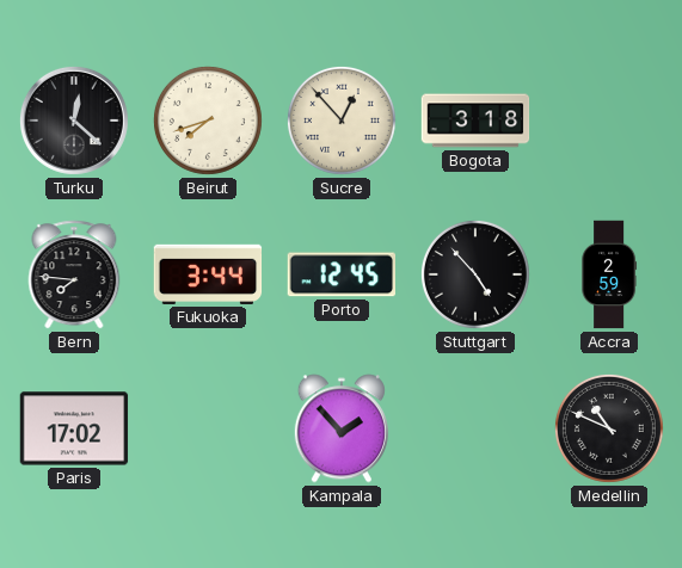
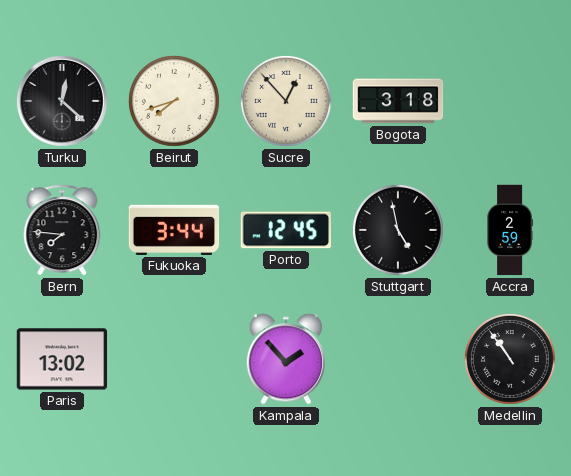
Stuttgart: 4:53 -> 4:58 (398, 230)
Paris: 17:02 -> 13:02 (62, 359)
Medellin: 10:49 -> 10:54 (510, 359)
